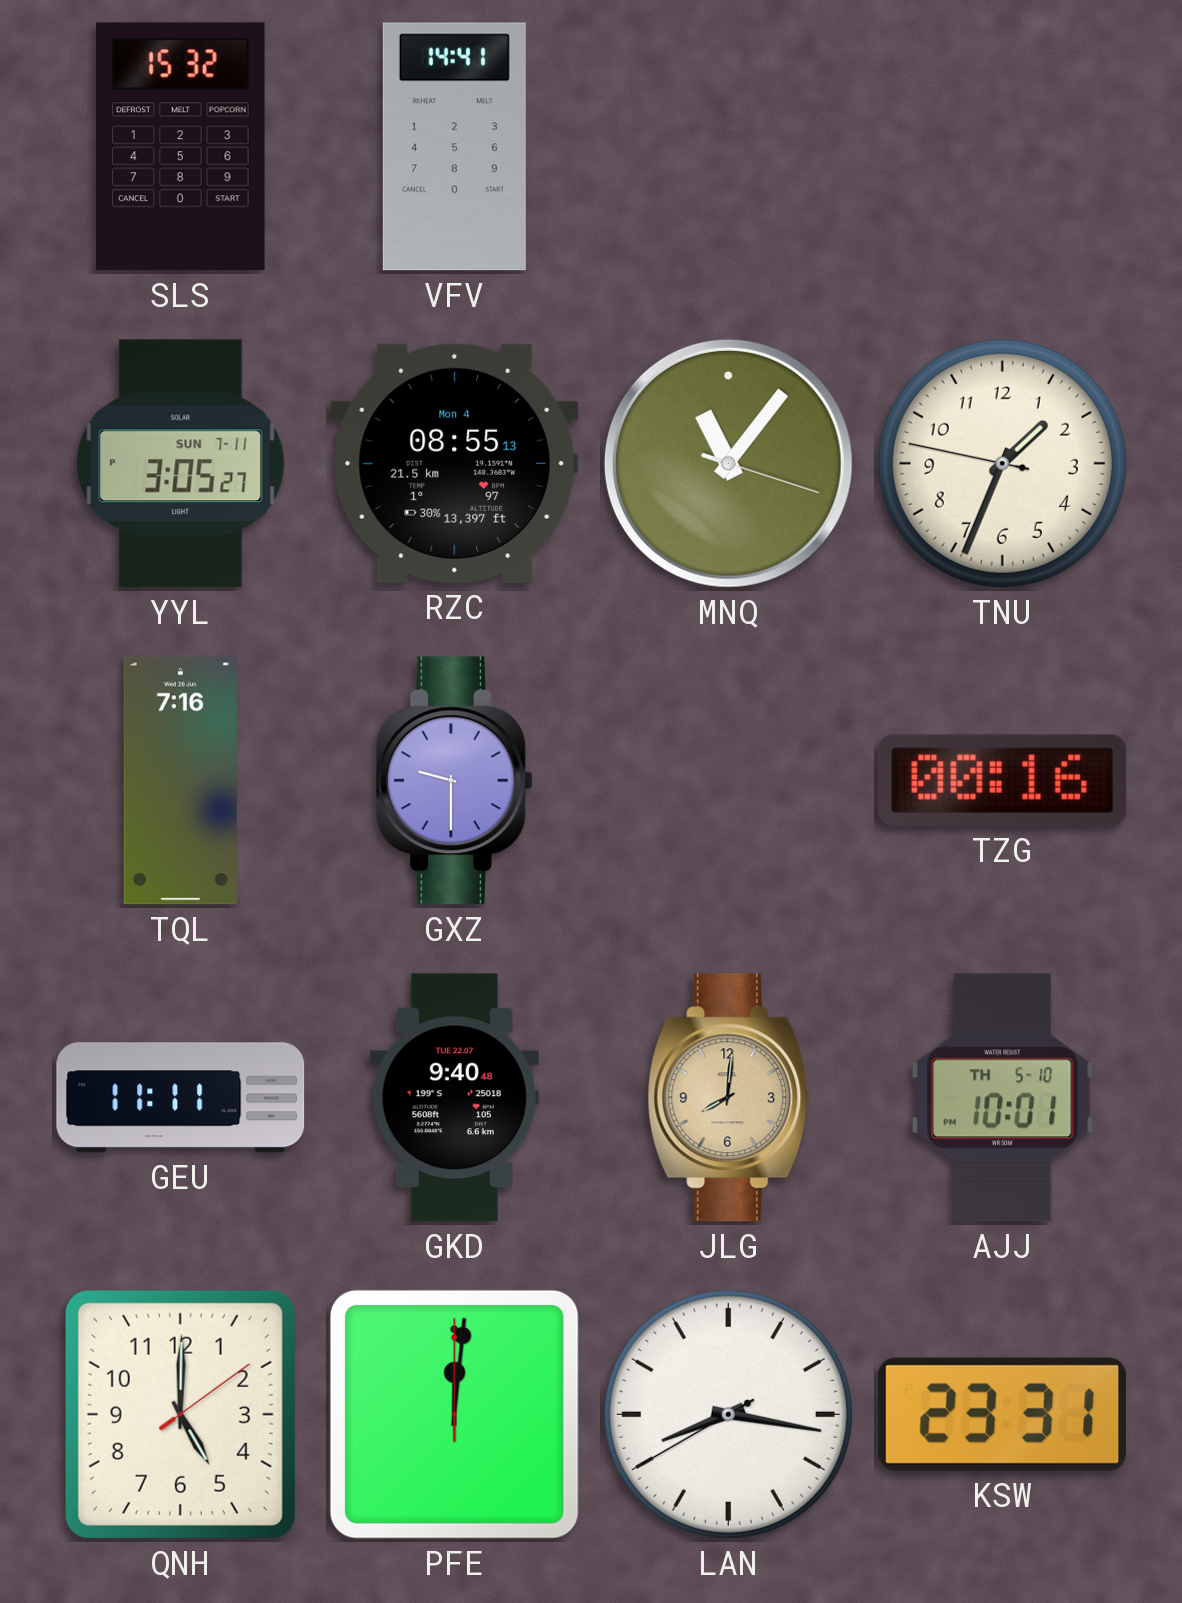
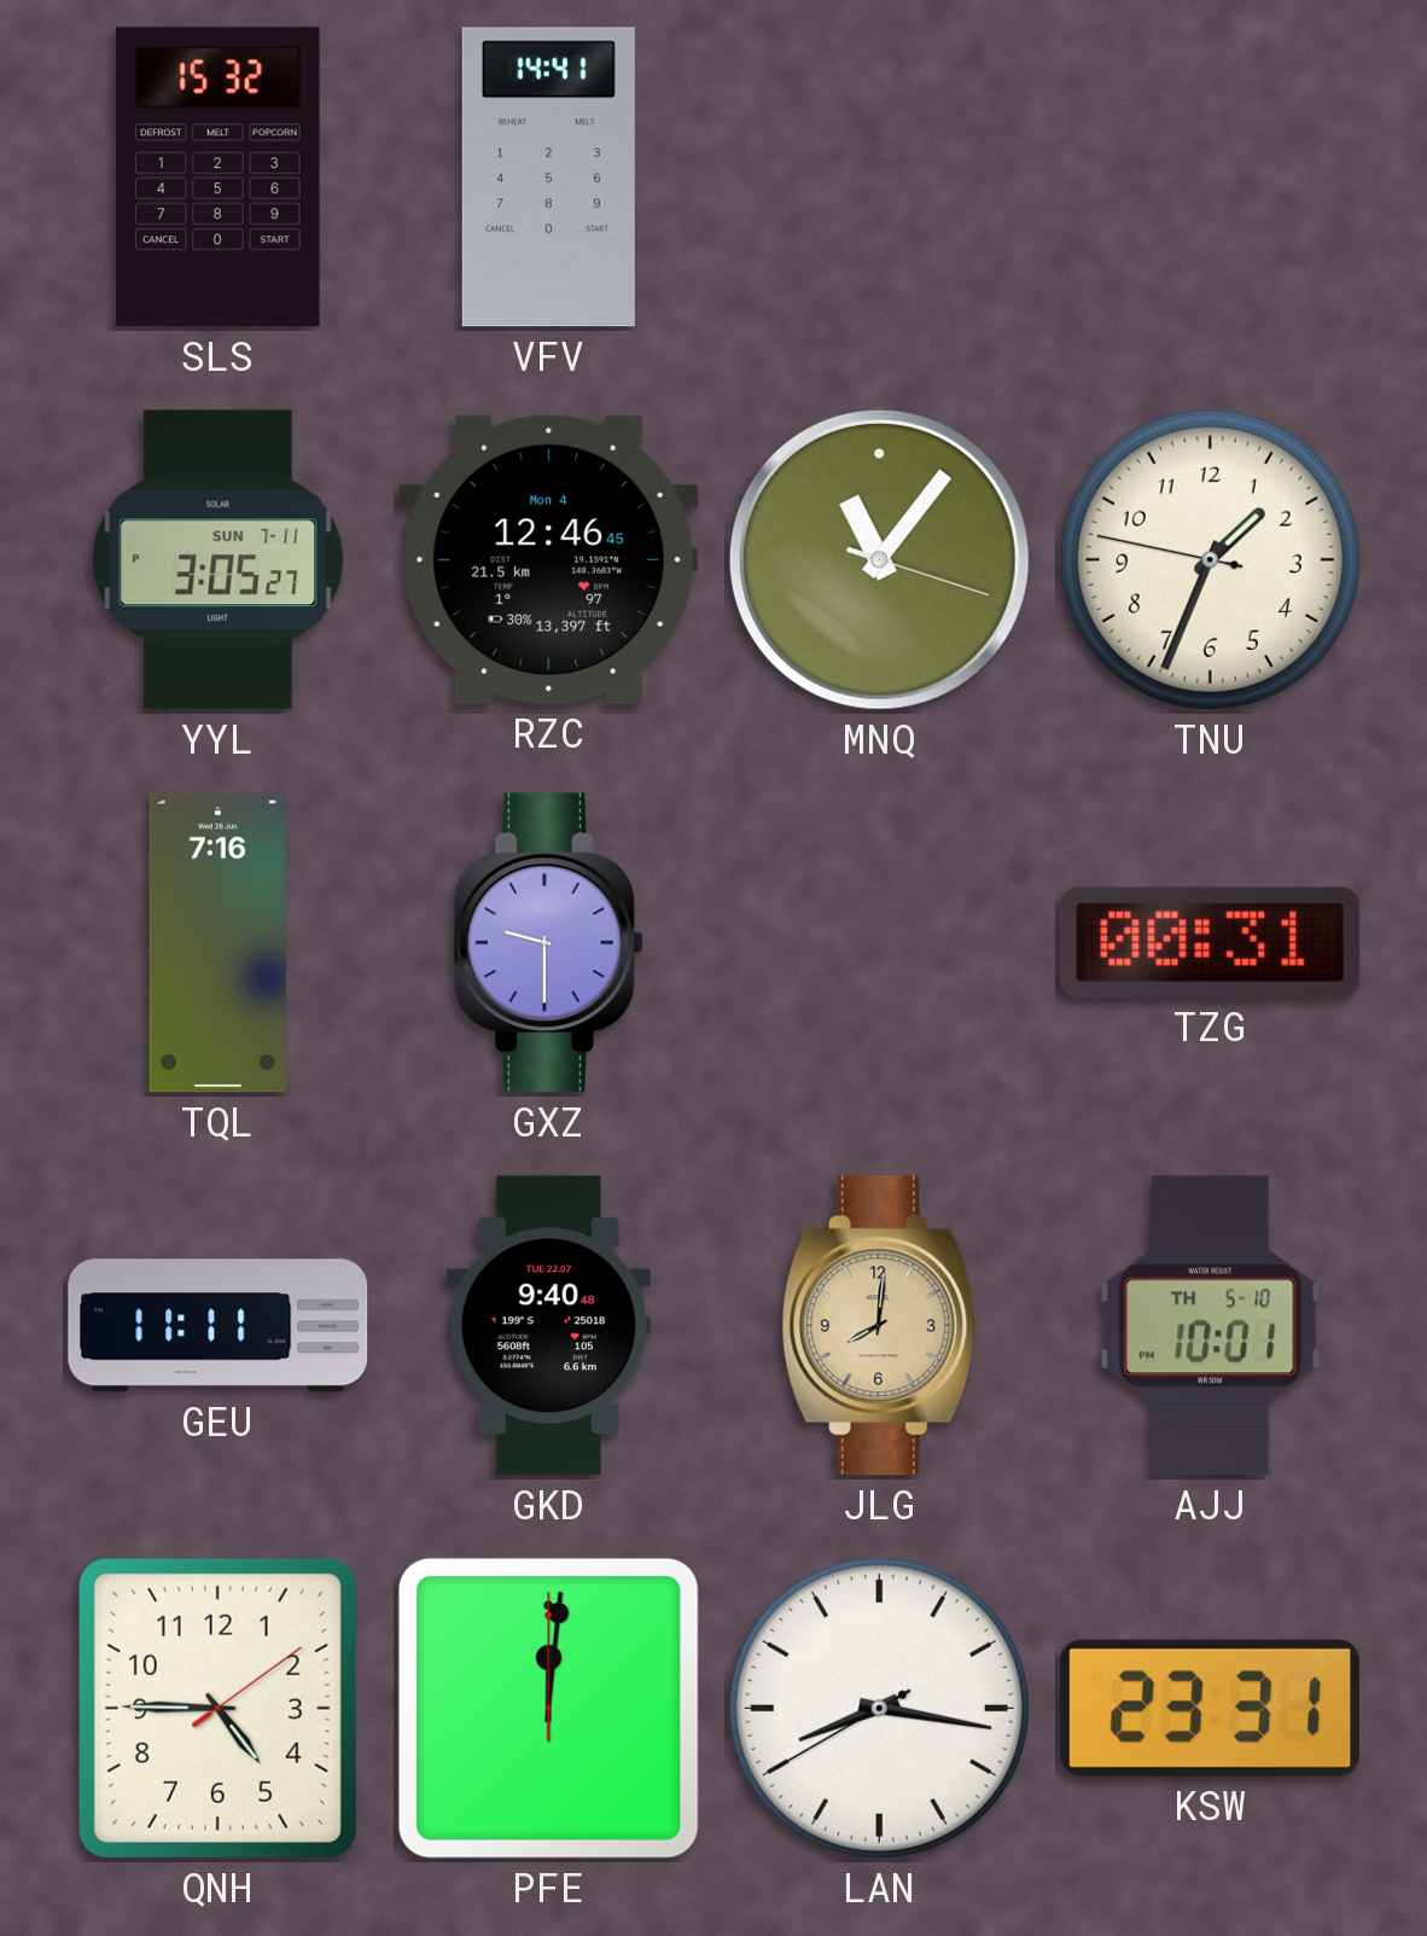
RZC: 08:55 -> 12:46 (549, 559)
TZG: 00:16 -> 00:31 (1211, 942)
QNH: 5:00 -> 4:45 (217, 1708)
